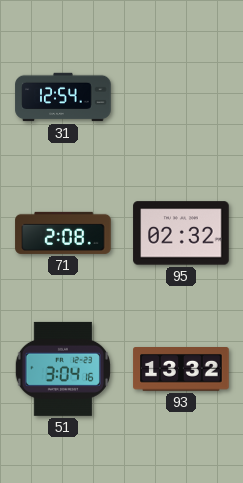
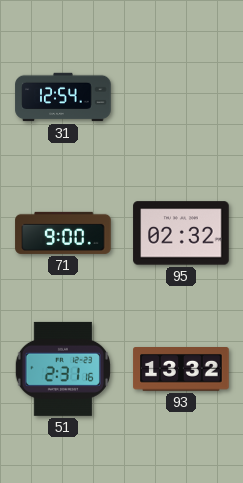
71: 2:08 -> 9:00 (63, 233)
51: 3:04 -> 2:31 (63, 369)
